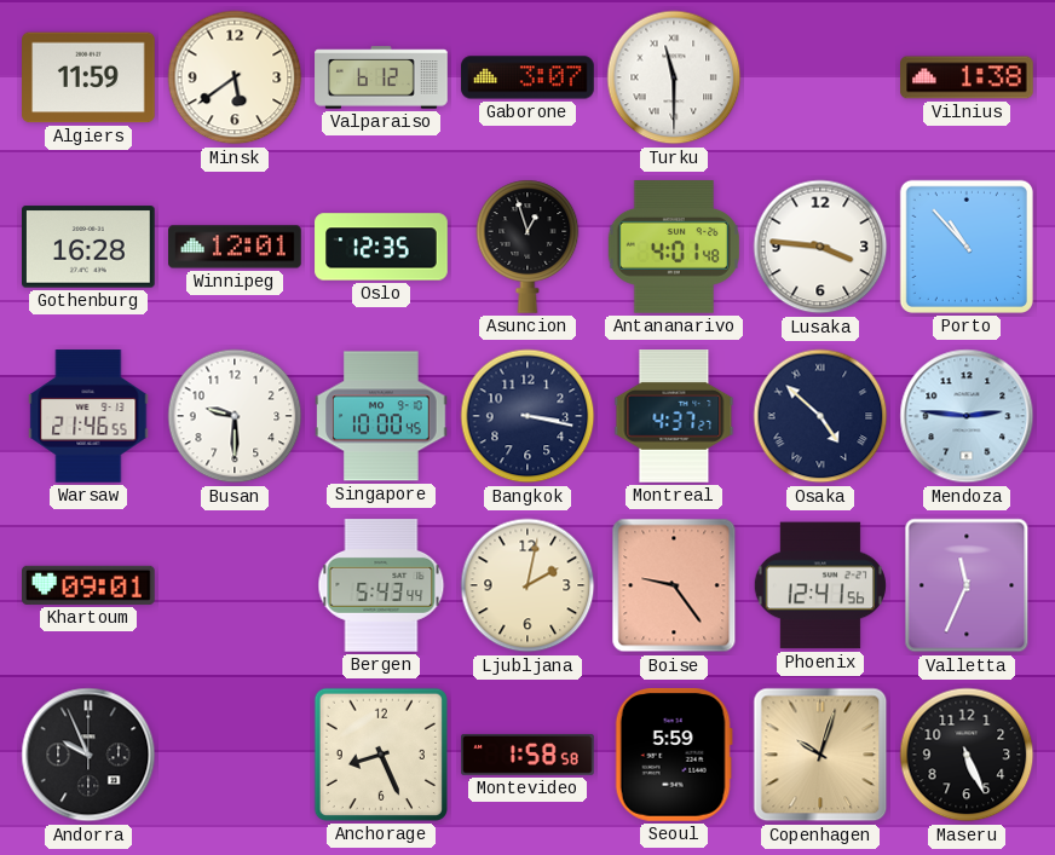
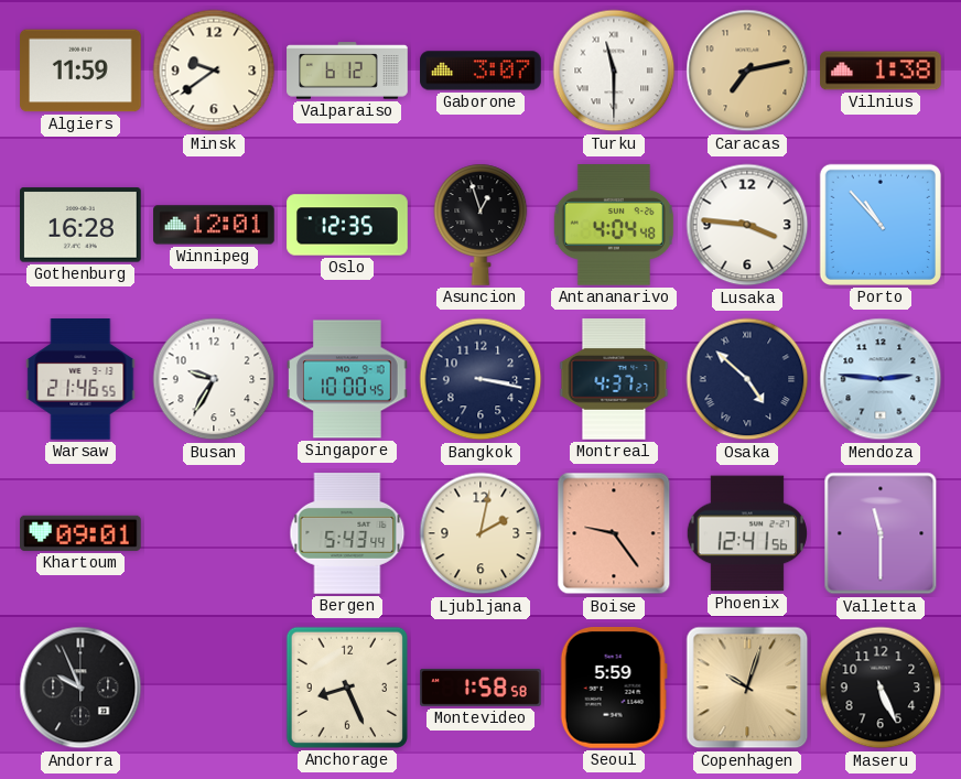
Minsk: 5:39 -> 9:39 (214, 71)
Caracas: none -> 7:13 (747, 71)
Antananarivo: 4:01 -> 4:04 (614, 226)
Busan: 9:30 -> 9:35 (214, 379)
Valletta: 11:34 -> 11:30 (881, 533)
